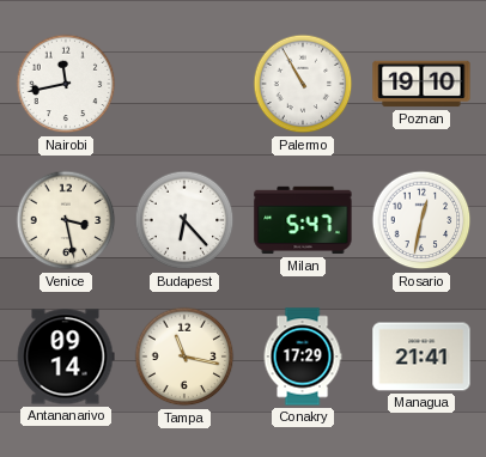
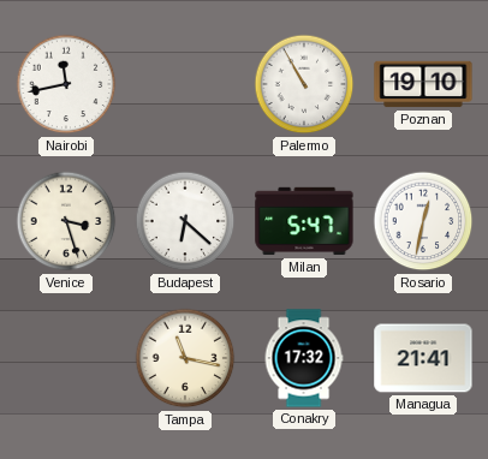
Venice: 3:28 -> 3:27 (66, 221)
Budapest: 6:23 -> 6:22 (185, 221)
Antananarivo: 09:14 -> none (66, 357)
Conakry: 17:29 -> 17:32 (304, 358)
